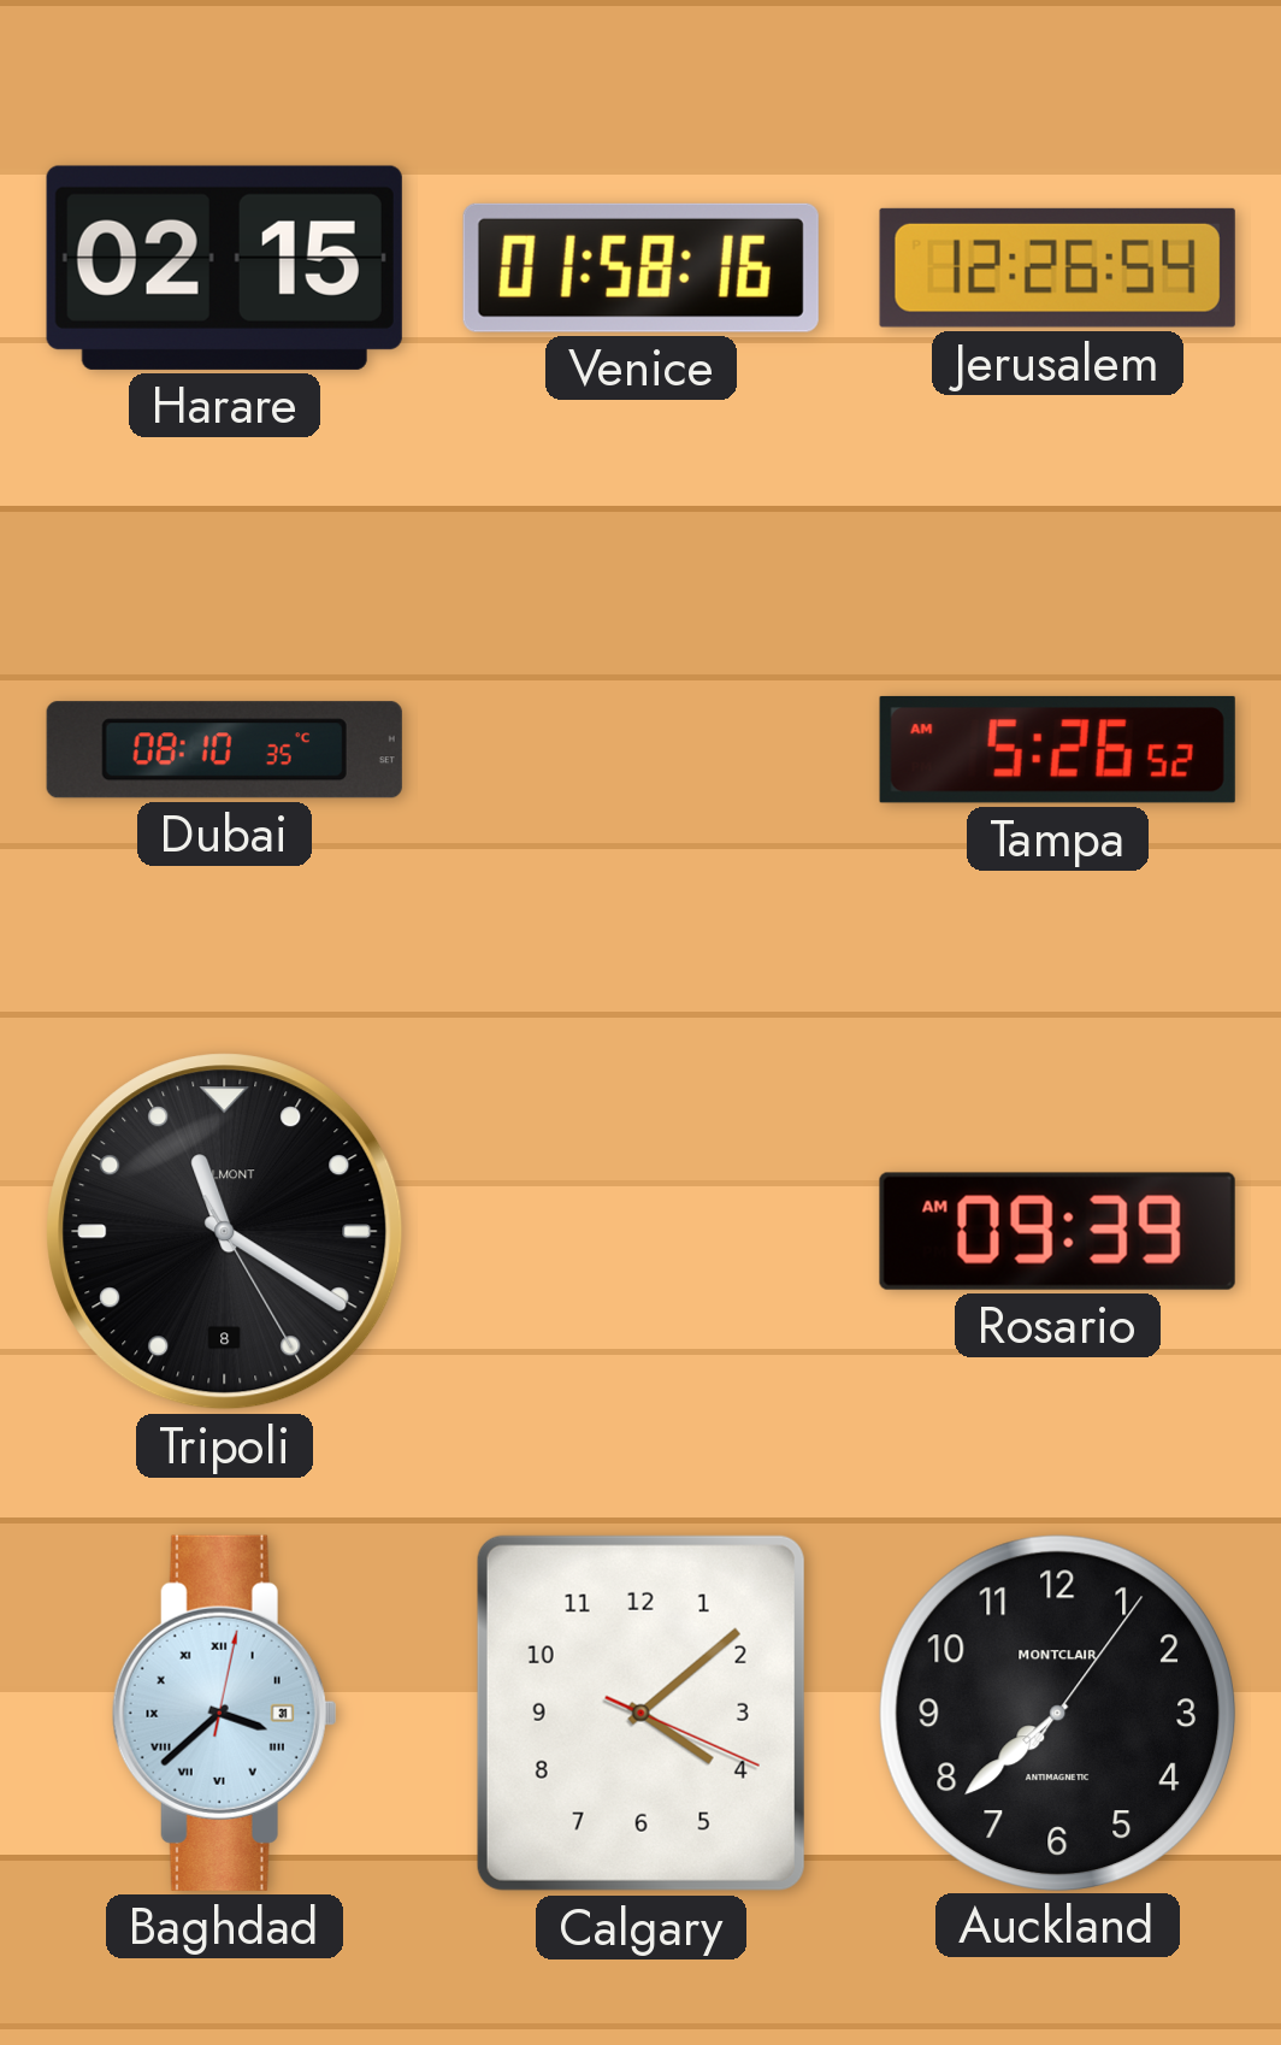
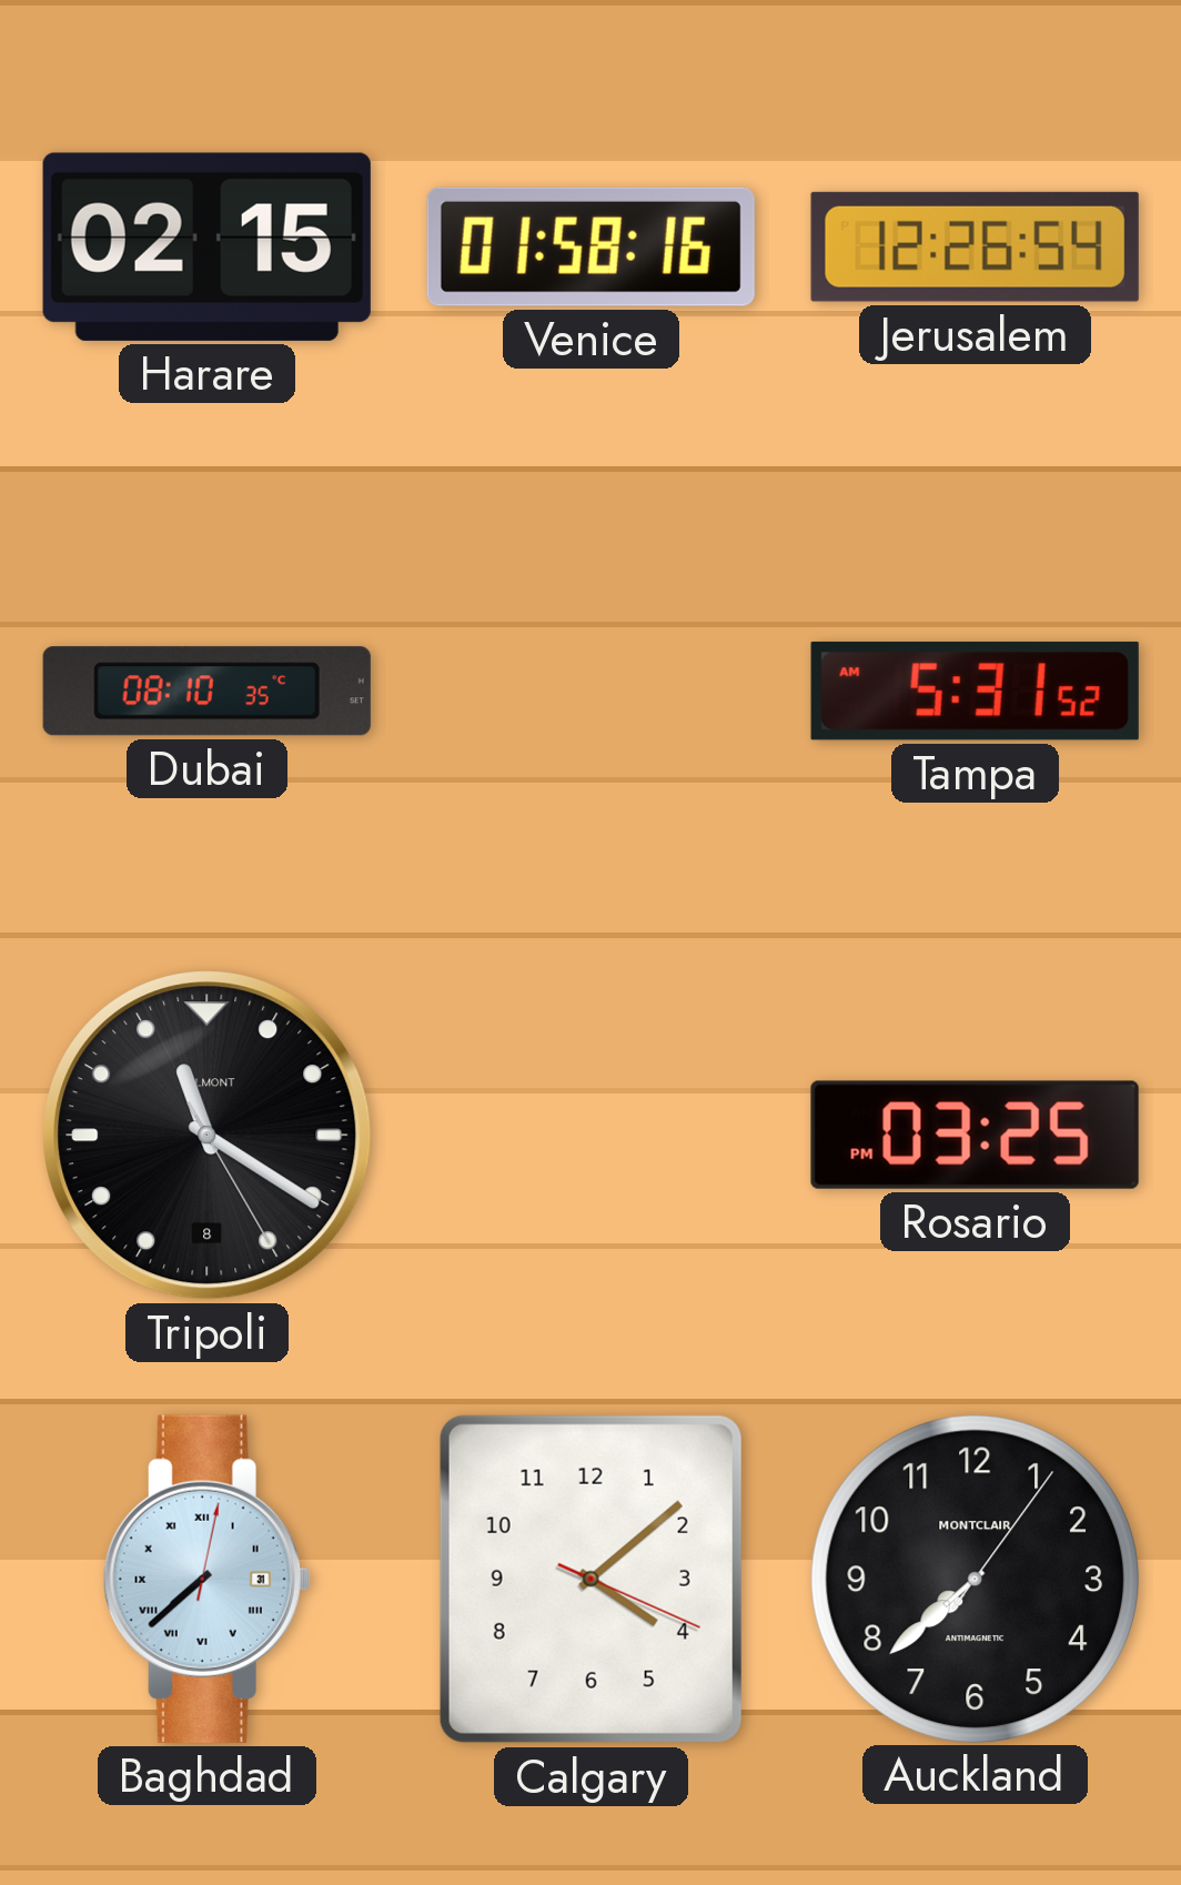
Tampa: 5:26 -> 5:31 (975, 691)
Rosario: 09:39 -> 03:25 (975, 1135)
Baghdad: 3:38 -> 7:38 (206, 1579)
